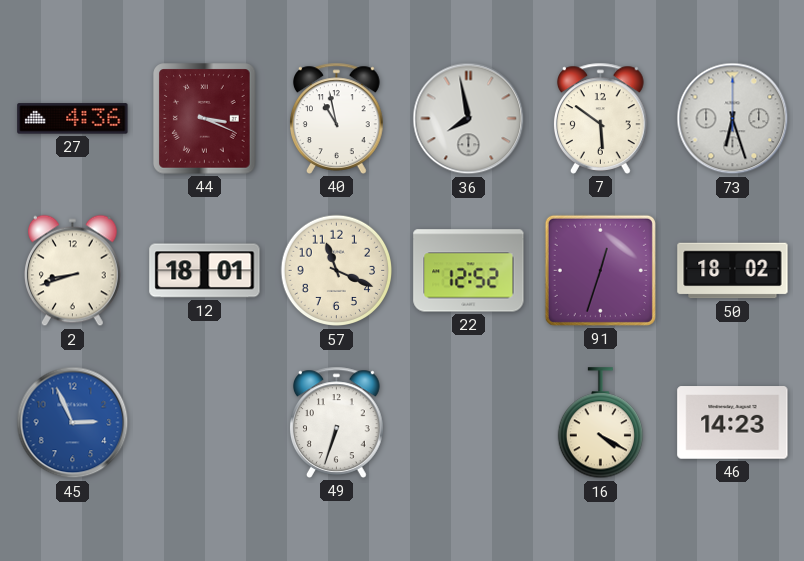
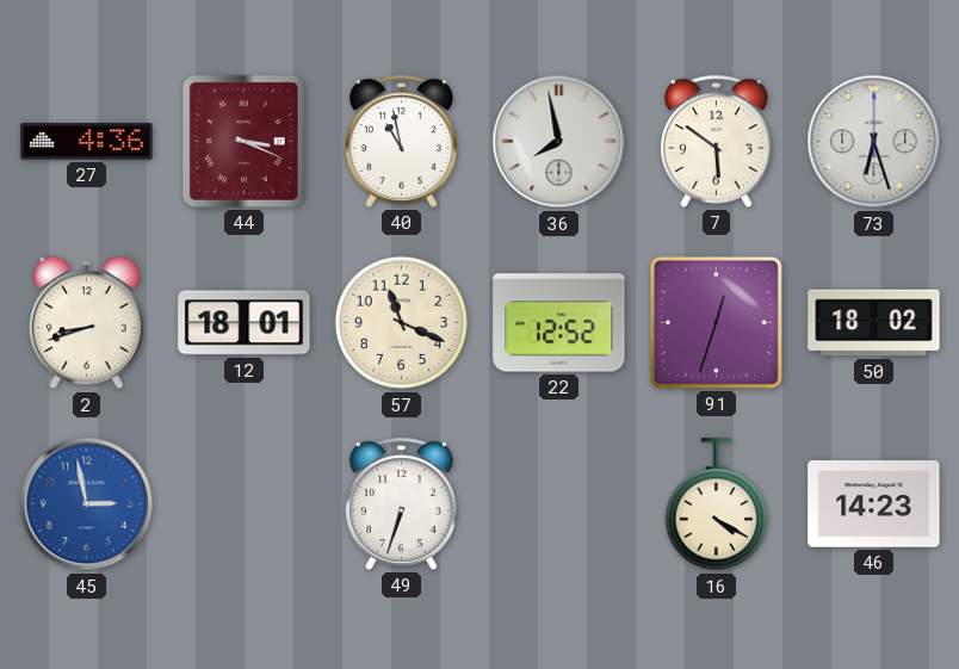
45: 2:56 -> 2:58 (87, 504)
